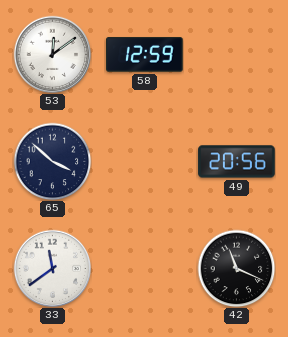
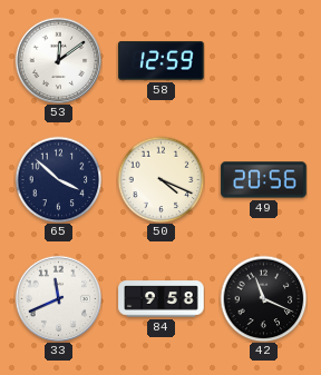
50: none -> 4:19 (160, 179)
33: 11:39 -> 11:41 (58, 298)
84: none -> 9:58 (162, 299)
